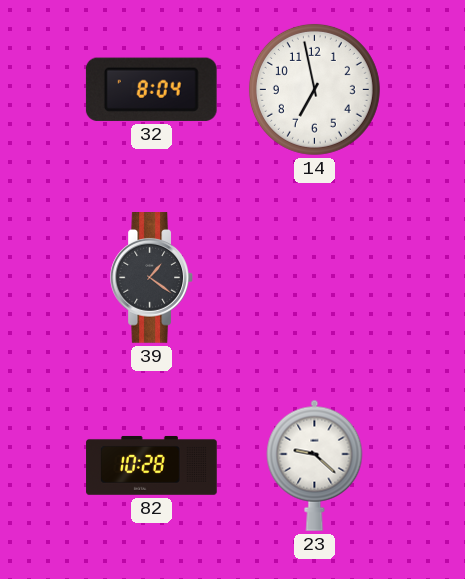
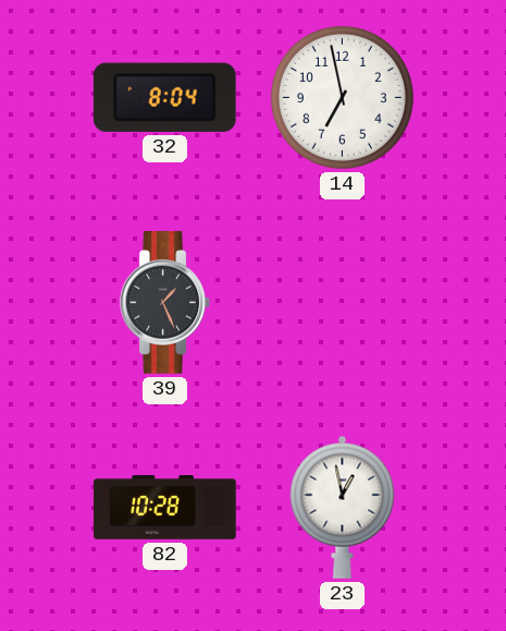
39: 1:21 -> 1:26 (164, 303)
23: 9:22 -> 12:58 (343, 507)
